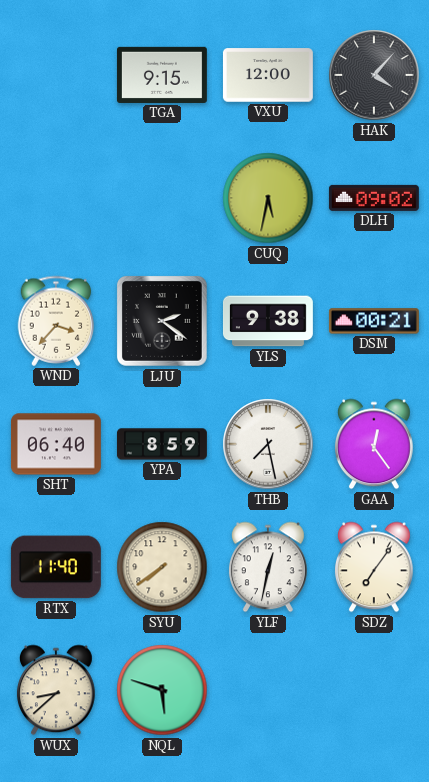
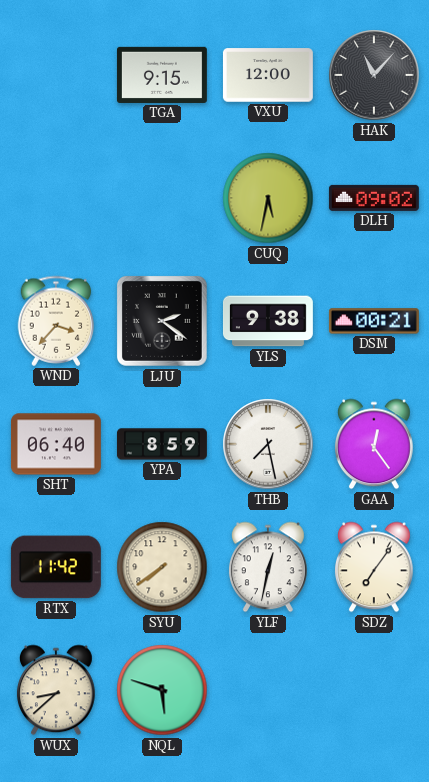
HAK: 4:07 -> 11:07 (374, 75)
RTX: 11:40 -> 11:42 (56, 567)
